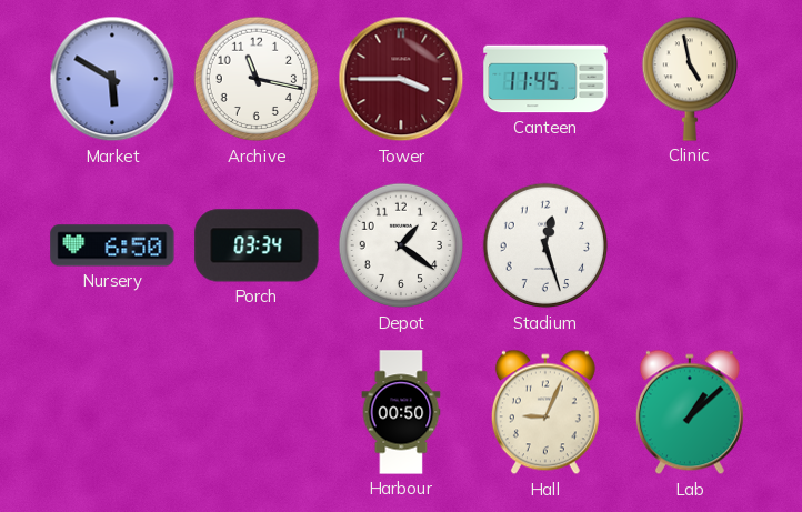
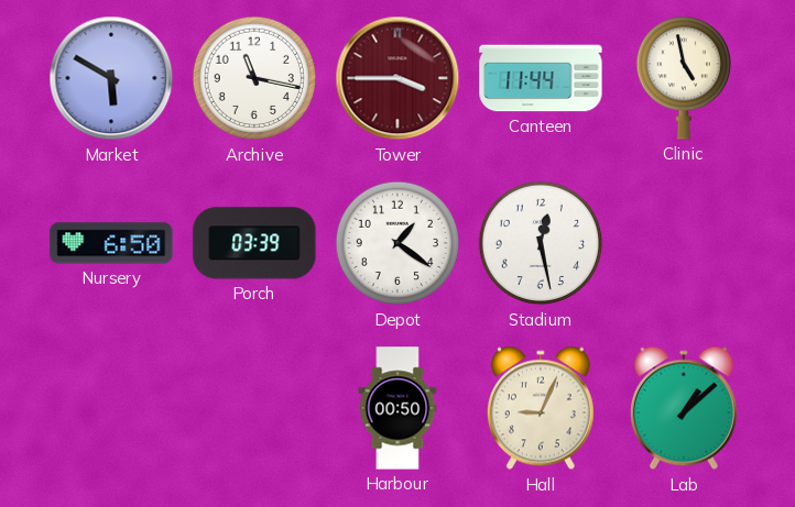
Canteen: 11:45 -> 11:44 (541, 78)
Porch: 03:34 -> 03:39 (254, 243)
Stadium: 12:27 -> 12:28 (541, 243)
